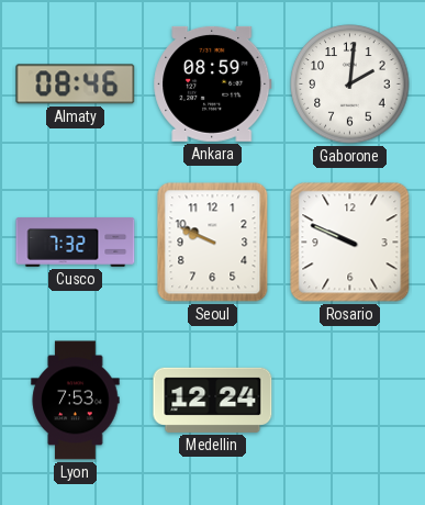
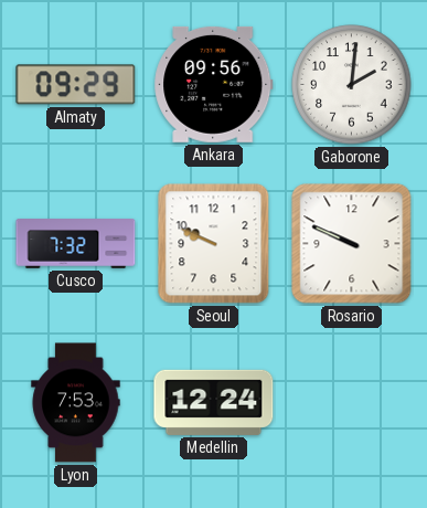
Almaty: 08:46 -> 09:29 (76, 85)
Ankara: 08:59 -> 09:56 (214, 84)
